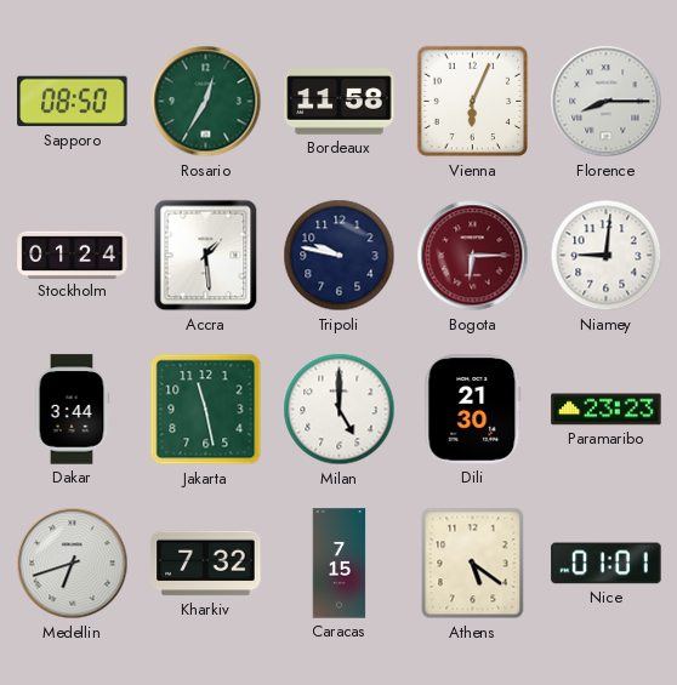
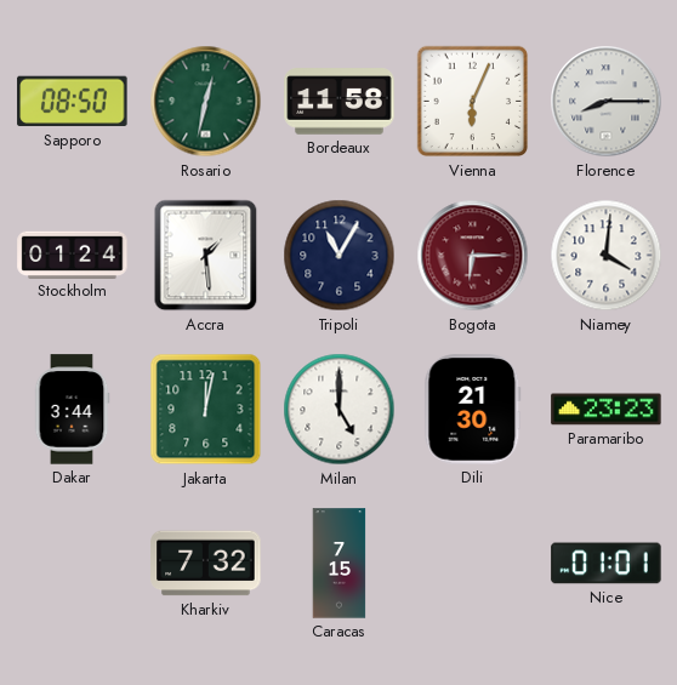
Rosario: 12:35 -> 12:32 (206, 102)
Tripoli: 9:47 -> 11:05 (340, 256)
Niamey: 9:01 -> 4:01 (607, 256)
Jakarta: 11:28 -> 12:02 (206, 410)
Medellin: 6:42 -> none (73, 564)
Athens: 5:21 -> none (473, 564)
